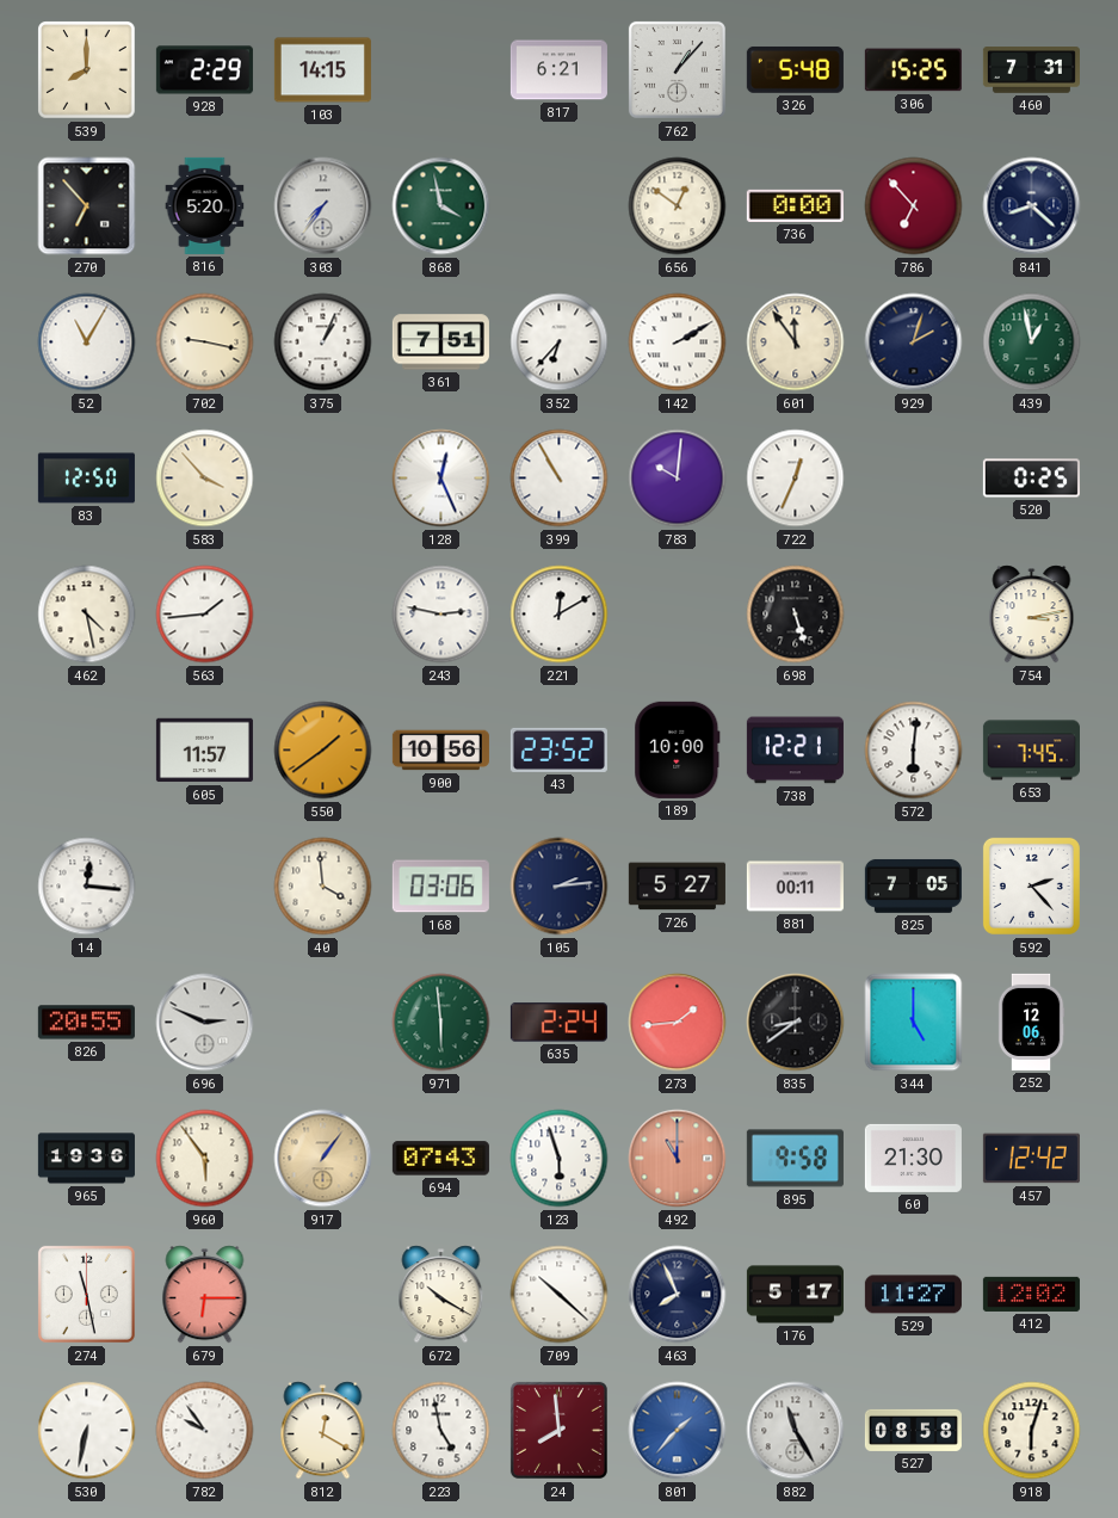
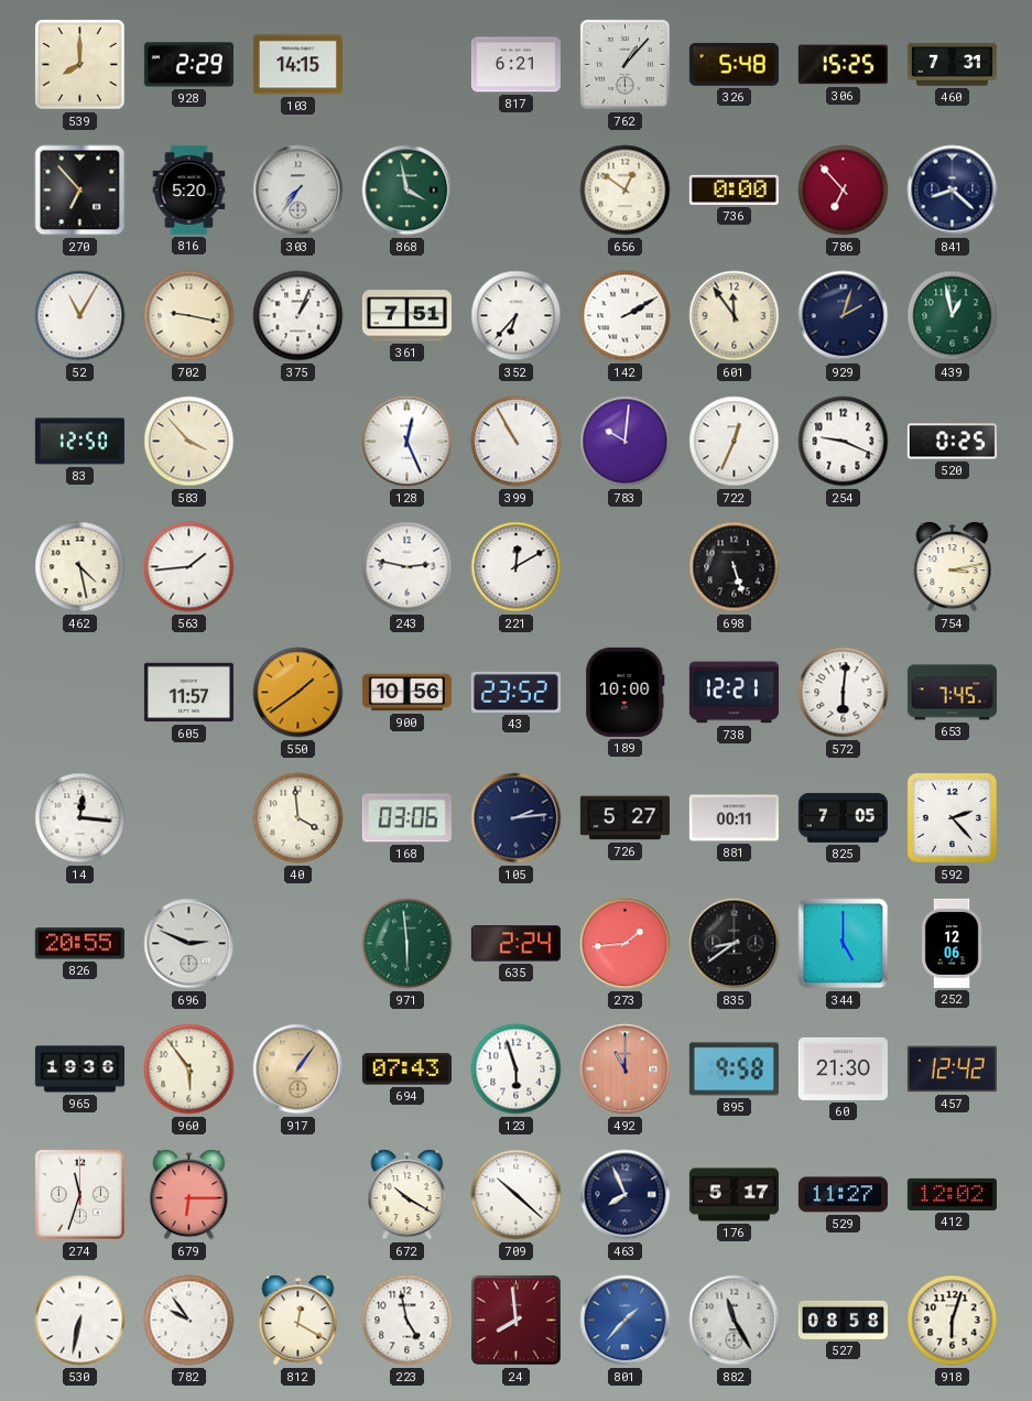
254: none -> 9:19 (844, 442)
274: 11:28 -> 11:33 (79, 1194)
